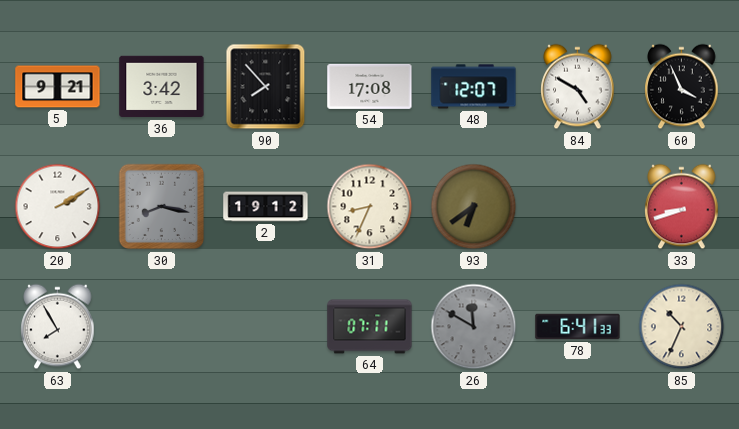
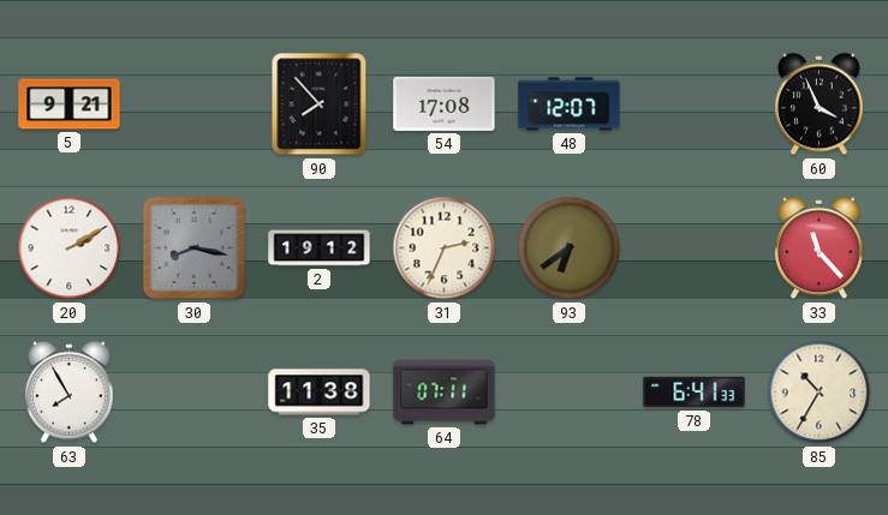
36: 3:42 -> none (162, 87)
84: 4:50 -> none (578, 87)
31: 8:34 -> 2:34 (445, 248)
33: 8:42 -> 11:23 (820, 248)
35: none -> 11:38 (320, 393)
26: 11:50 -> none (474, 327)
85: 10:34 -> 10:35 (820, 393)
